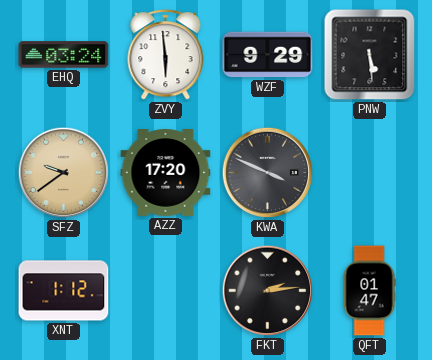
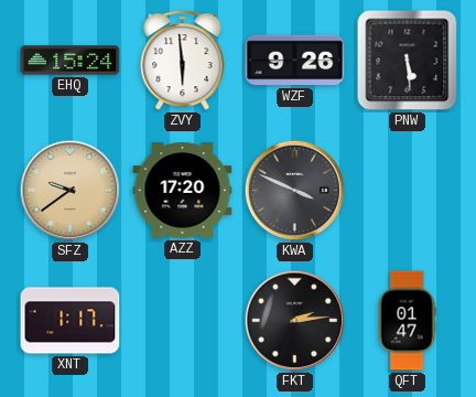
EHQ: 03:24 -> 15:24 (71, 61)
WZF: 9:29 -> 9:26 (295, 61)
XNT: 1:12 -> 1:17 (71, 321)
